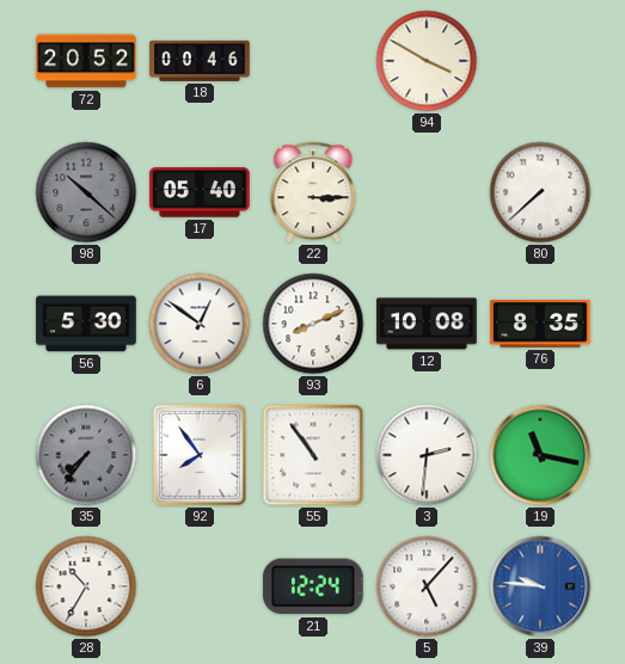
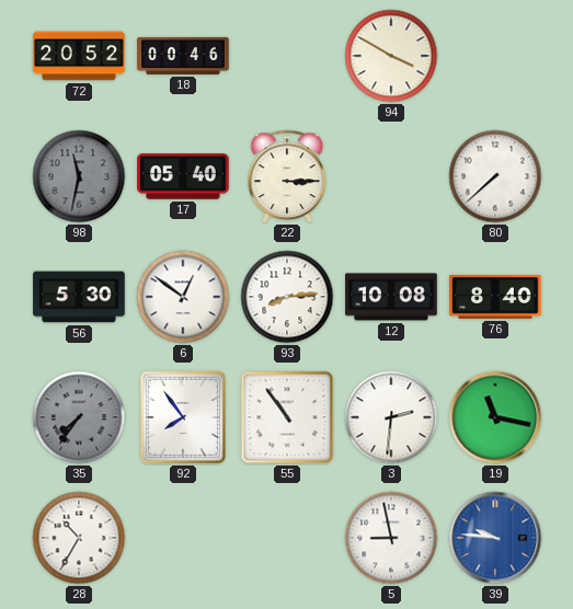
98: 10:22 -> 11:32 (79, 176)
93: 8:11 -> 8:14 (287, 297)
76: 8:35 -> 8:40 (495, 298)
21: 12:24 -> none (313, 586)
5: 5:07 -> 8:58 (391, 538)
